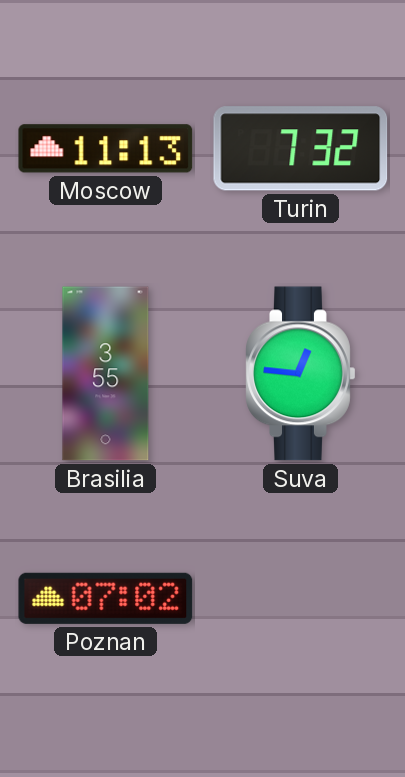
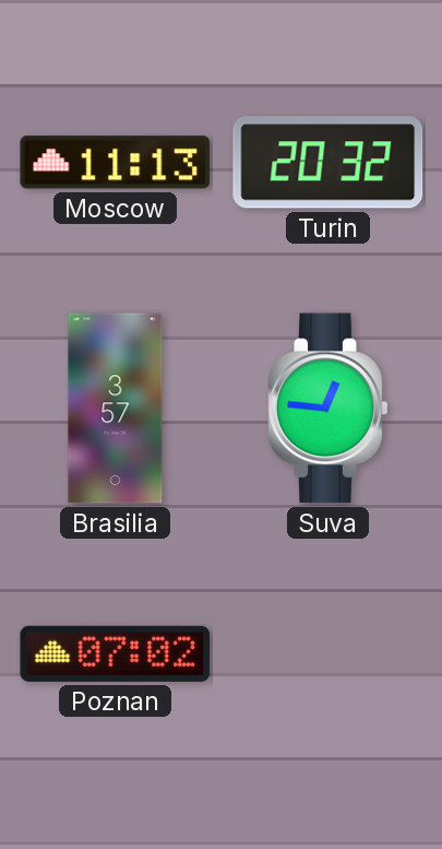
Turin: 7:32 -> 20:32 (328, 163)
Brasilia: 3:55 -> 3:57 (116, 409)
